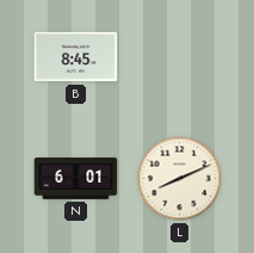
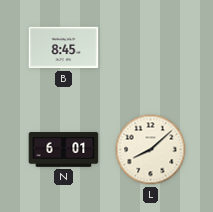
L: 8:11 -> 8:08 (151, 150)
